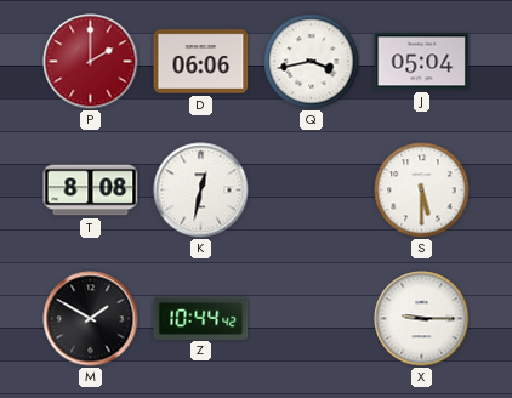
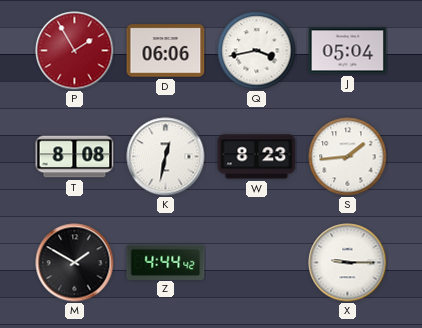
P: 2:00 -> 1:55 (75, 51)
W: none -> 8:23 (257, 157)
S: 5:30 -> 1:44 (348, 157)
Z: 10:44 -> 4:44 (166, 262)
